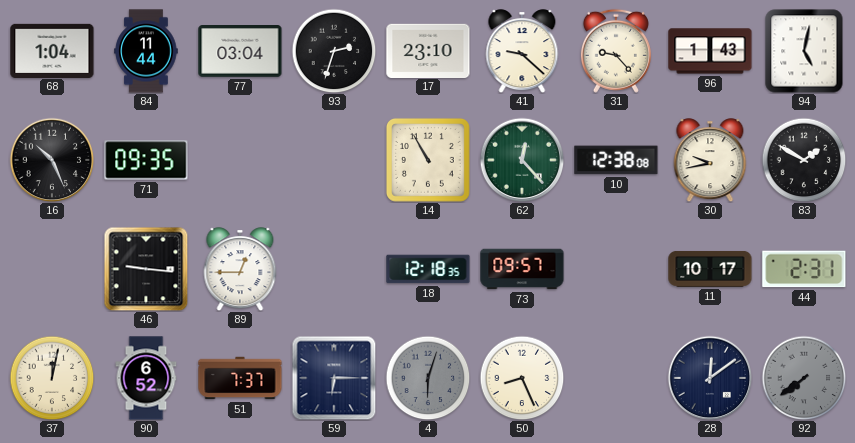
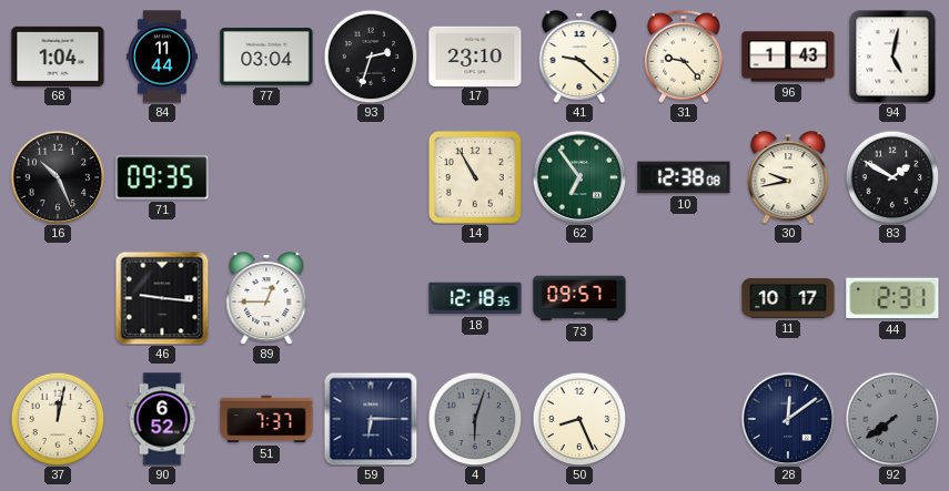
62: 12:23 -> 6:54 (579, 177)
